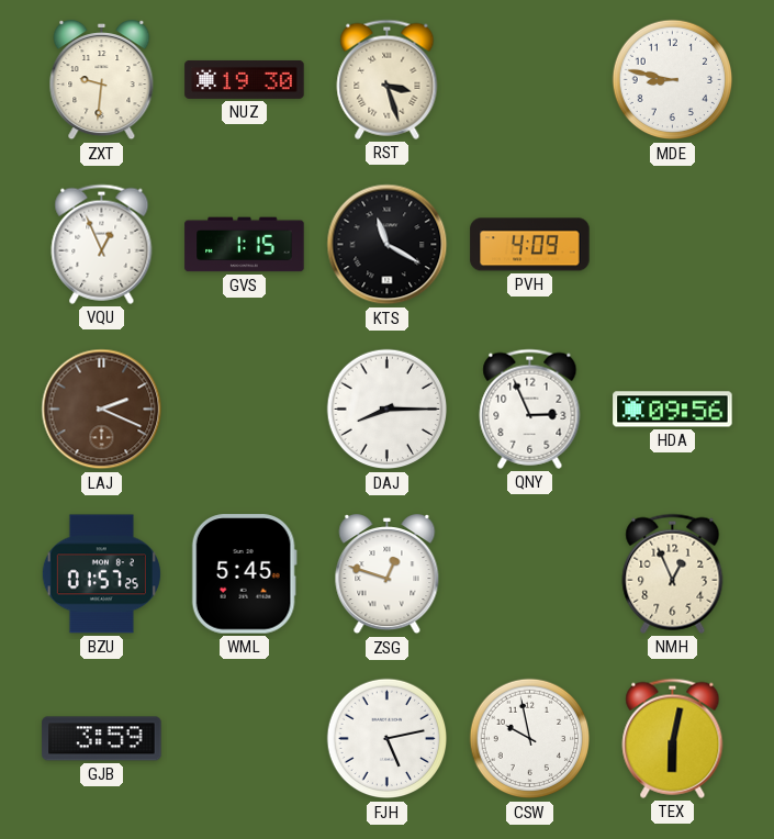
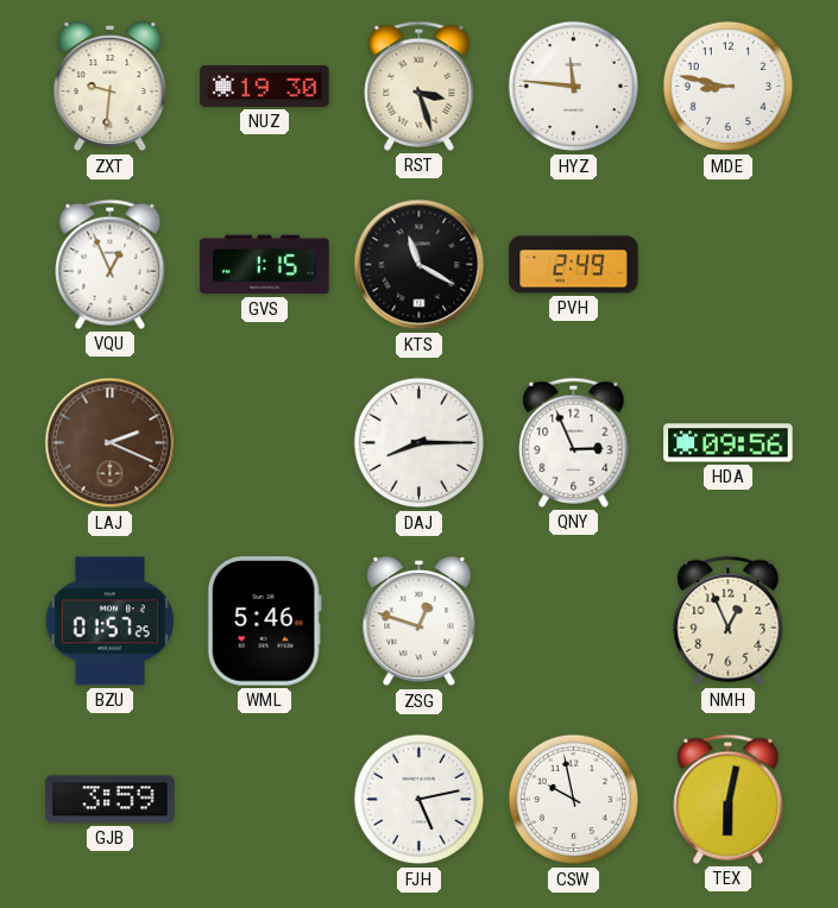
HYZ: none -> 11:46 (574, 87)
PVH: 4:09 -> 2:49 (574, 265)
WML: 5:45 -> 5:46 (264, 622)
